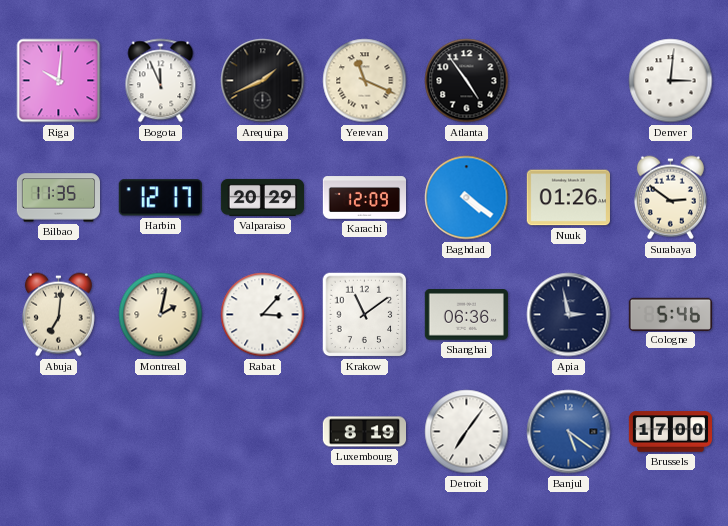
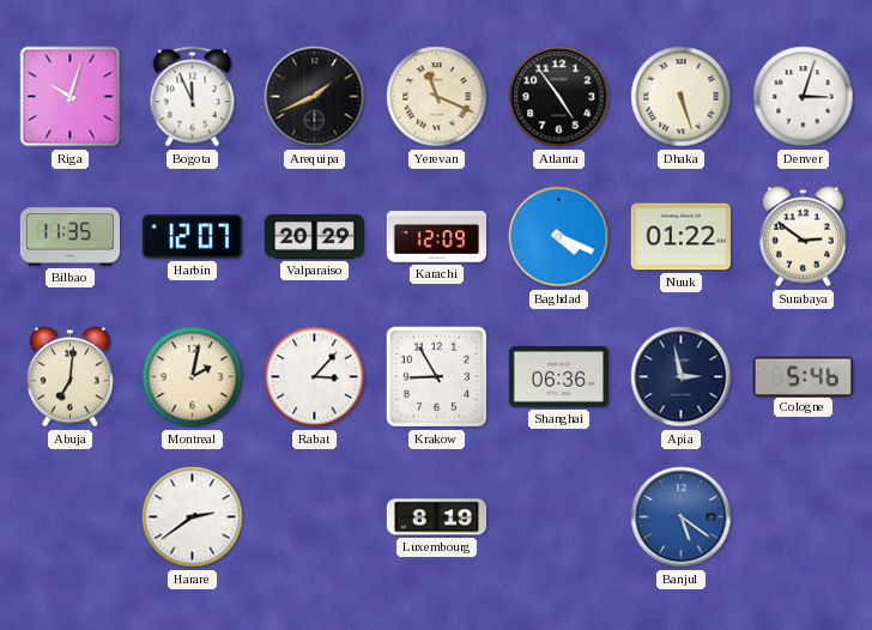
Riga: 10:01 -> 10:03 (71, 97)
Dhaka: none -> 5:27 (682, 97)
Denver: 3:01 -> 3:03 (804, 97)
Harbin: 12:17 -> 12:07 (192, 237)
Baghdad: 4:21 -> 4:19 (559, 237)
Nuuk: 01:26 -> 01:22 (680, 237)
Krakow: 11:09 -> 8:55 (437, 377)
Harare: none -> 2:39 (193, 517)
Detroit: 7:06 -> none (467, 432)
Brussels: 17:00 -> none (670, 432)
